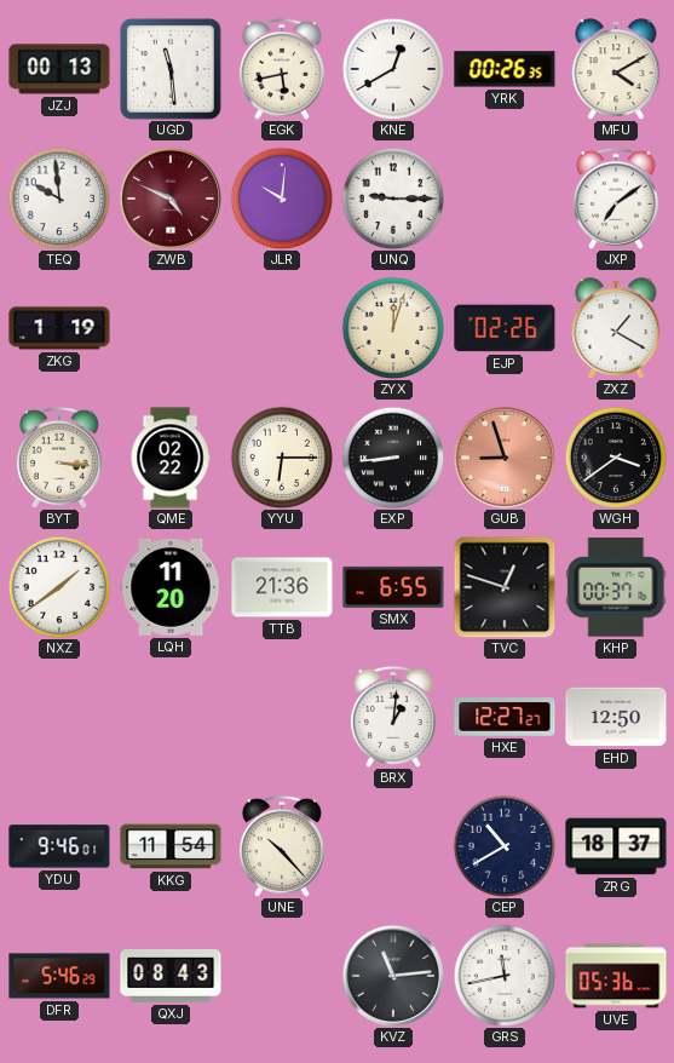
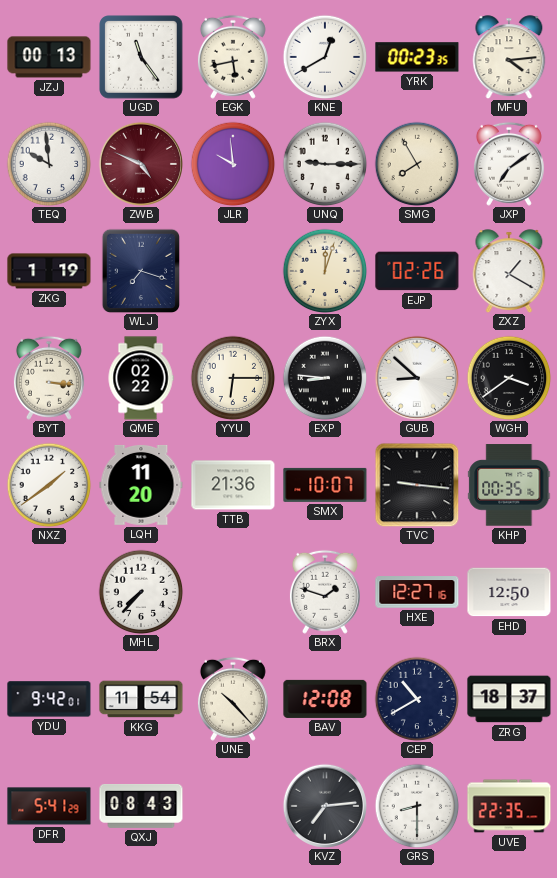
UGD: 11:29 -> 11:24 (141, 57)
YRK: 00:26 -> 00:23 (417, 57)
MFU: 4:10 -> 4:14 (509, 57)
JLR: 10:01 -> 9:59 (233, 164)
SMG: none -> 7:55 (417, 164)
WLJ: none -> 7:18 (140, 270)
EXP: 8:44 -> 8:46 (325, 378)
GUB: 8:57 -> 8:52 (417, 378)
GUB dial: salmon -> white (417, 378)
SMX: 6:55 -> 10:07 (325, 485)
TVC: 12:48 -> 9:16 (417, 485)
KHP: 00:37 -> 00:35 (509, 485)
MHL: none -> 7:37 (141, 592)
BRX: 1:01 -> 1:48 (325, 592)
HXE: 12:27:27 -> 12:27:16 (417, 592)
YDU: 9:46 -> 9:42 (49, 699)
BAV: none -> 12:08 (325, 699)
DFR: 5:46 -> 5:41 (49, 806)
KVZ: 11:14 -> 7:14 (325, 806)
GRS: 11:43 -> 8:30 (417, 806)
UVE: 05:36 -> 22:35 (509, 806)
